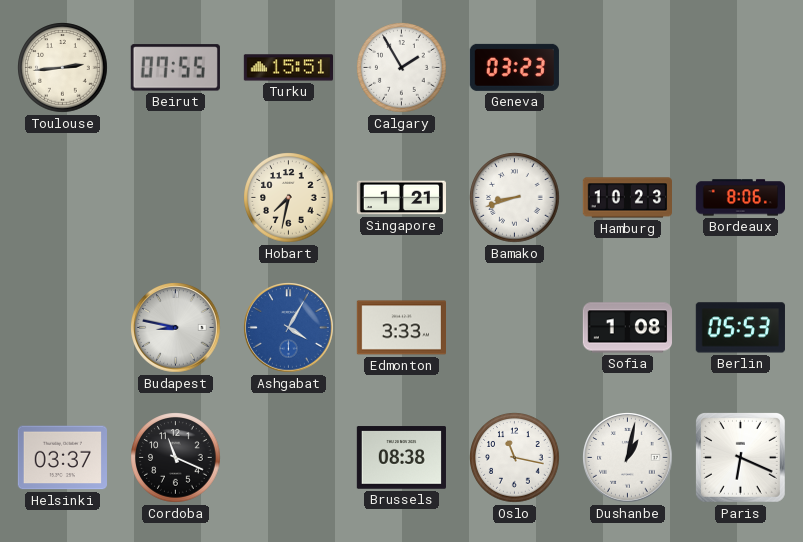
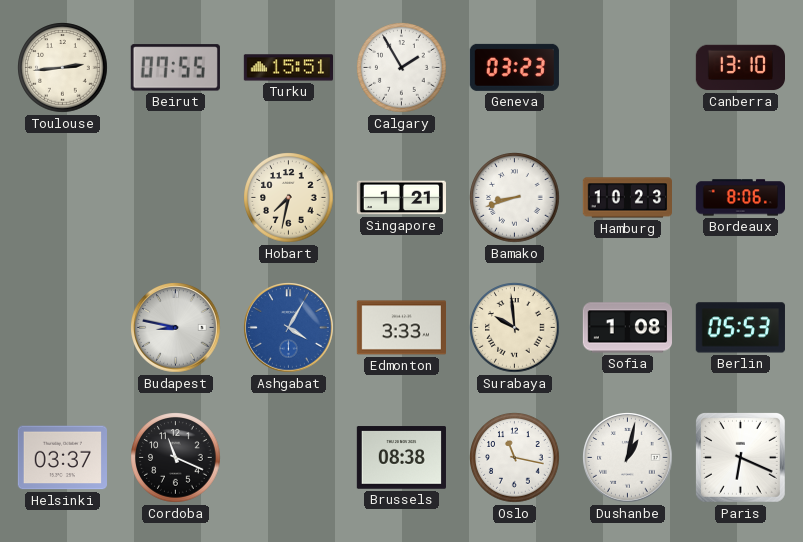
Canberra: none -> 13:10 (740, 68)
Surabaya: none -> 9:59 (515, 328)
